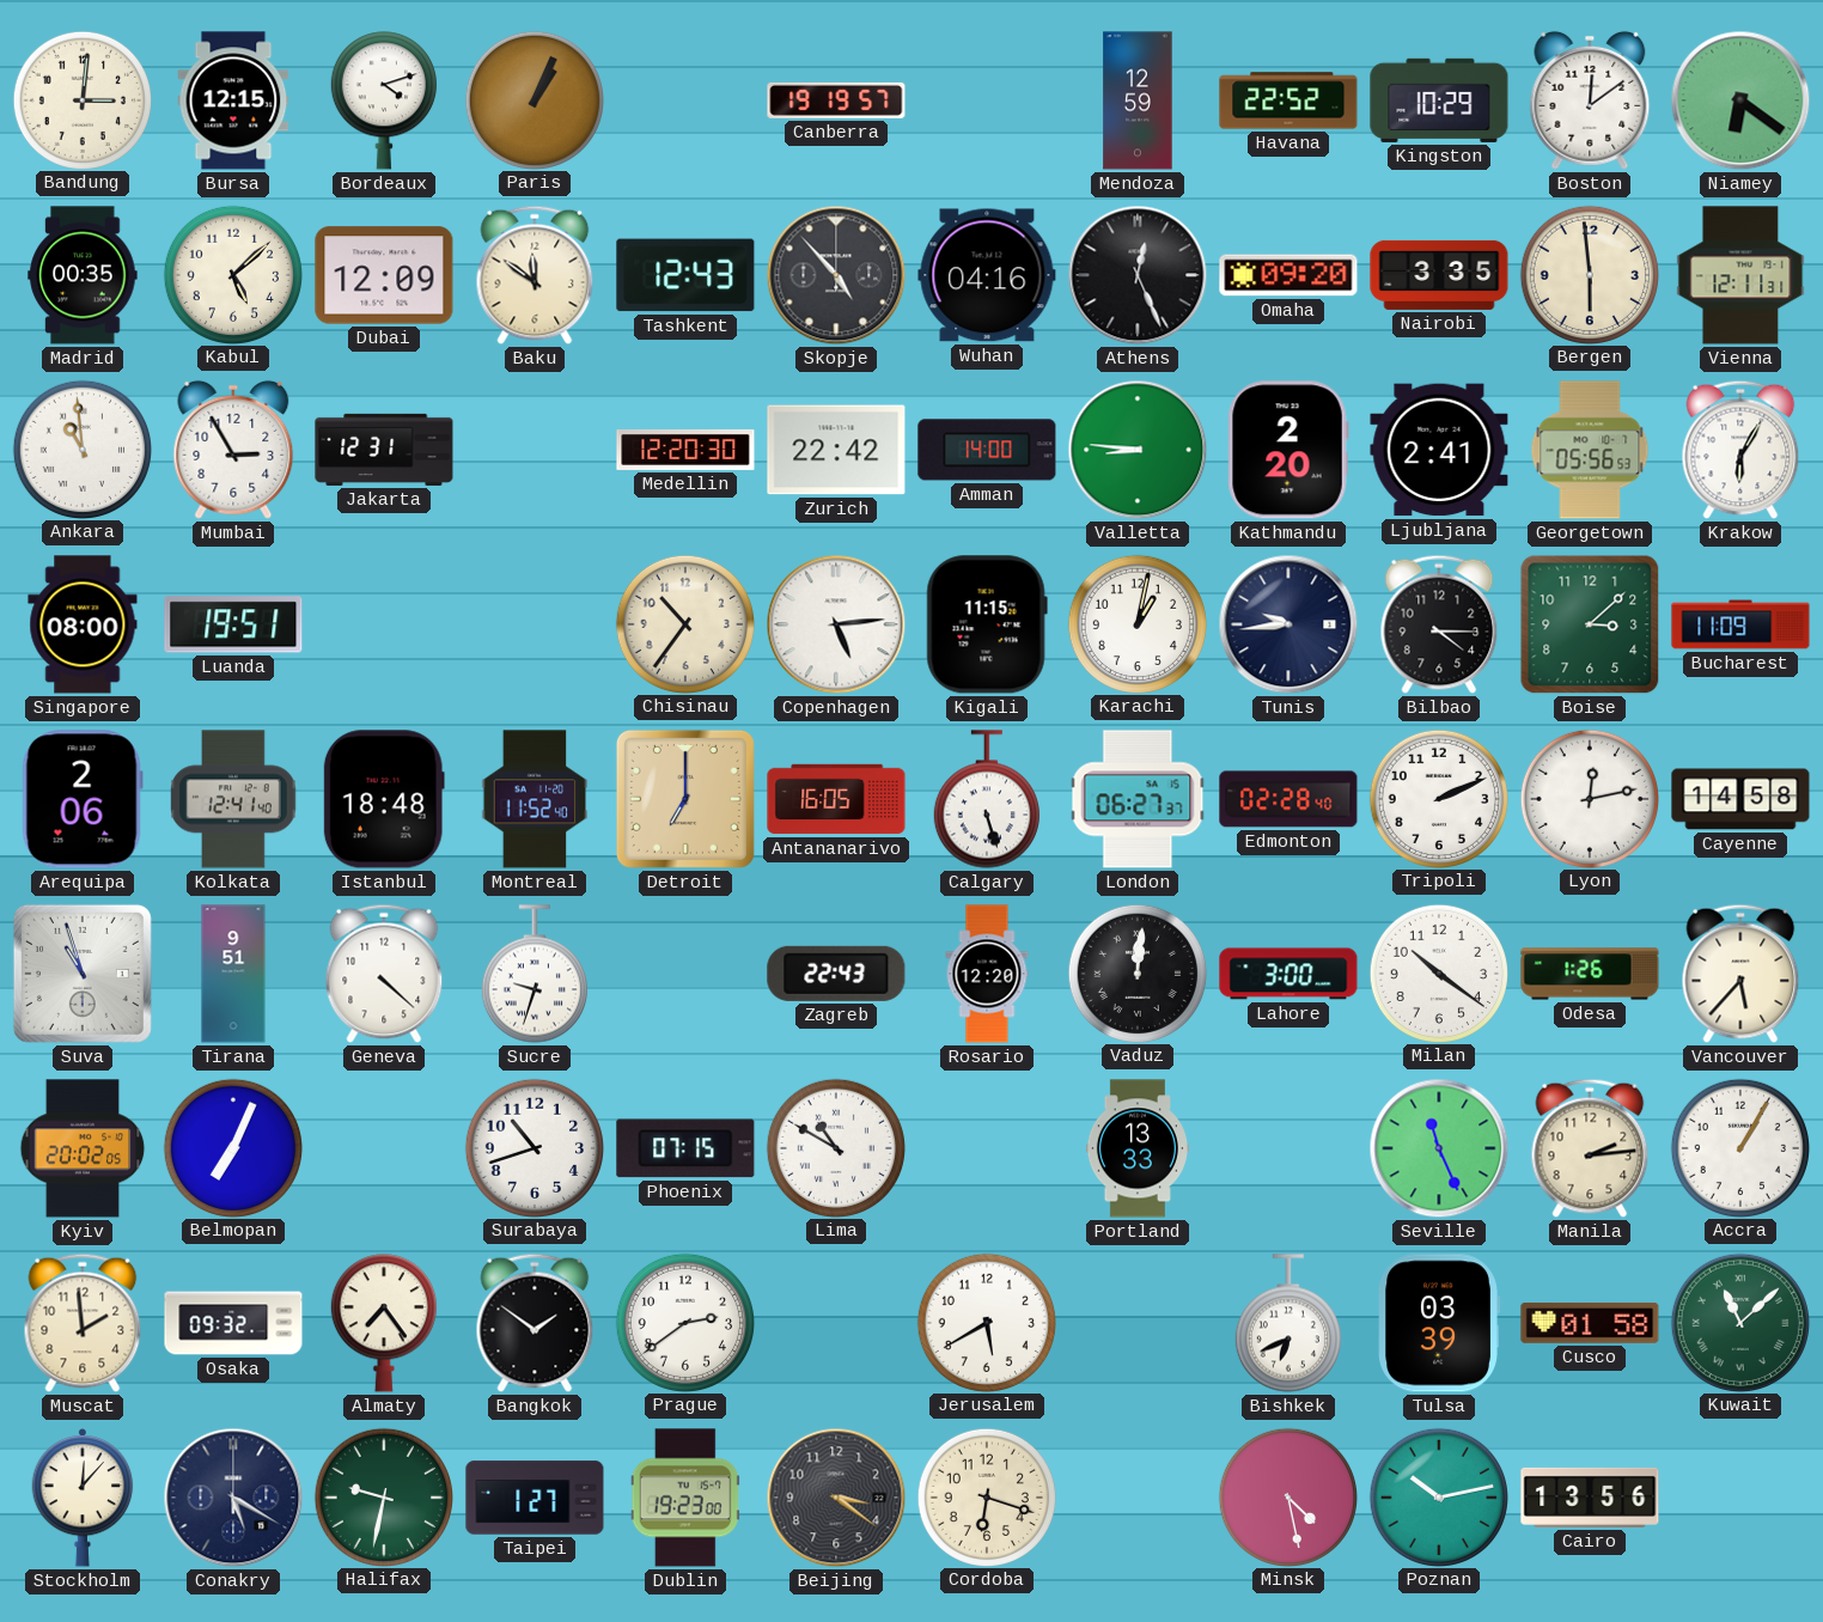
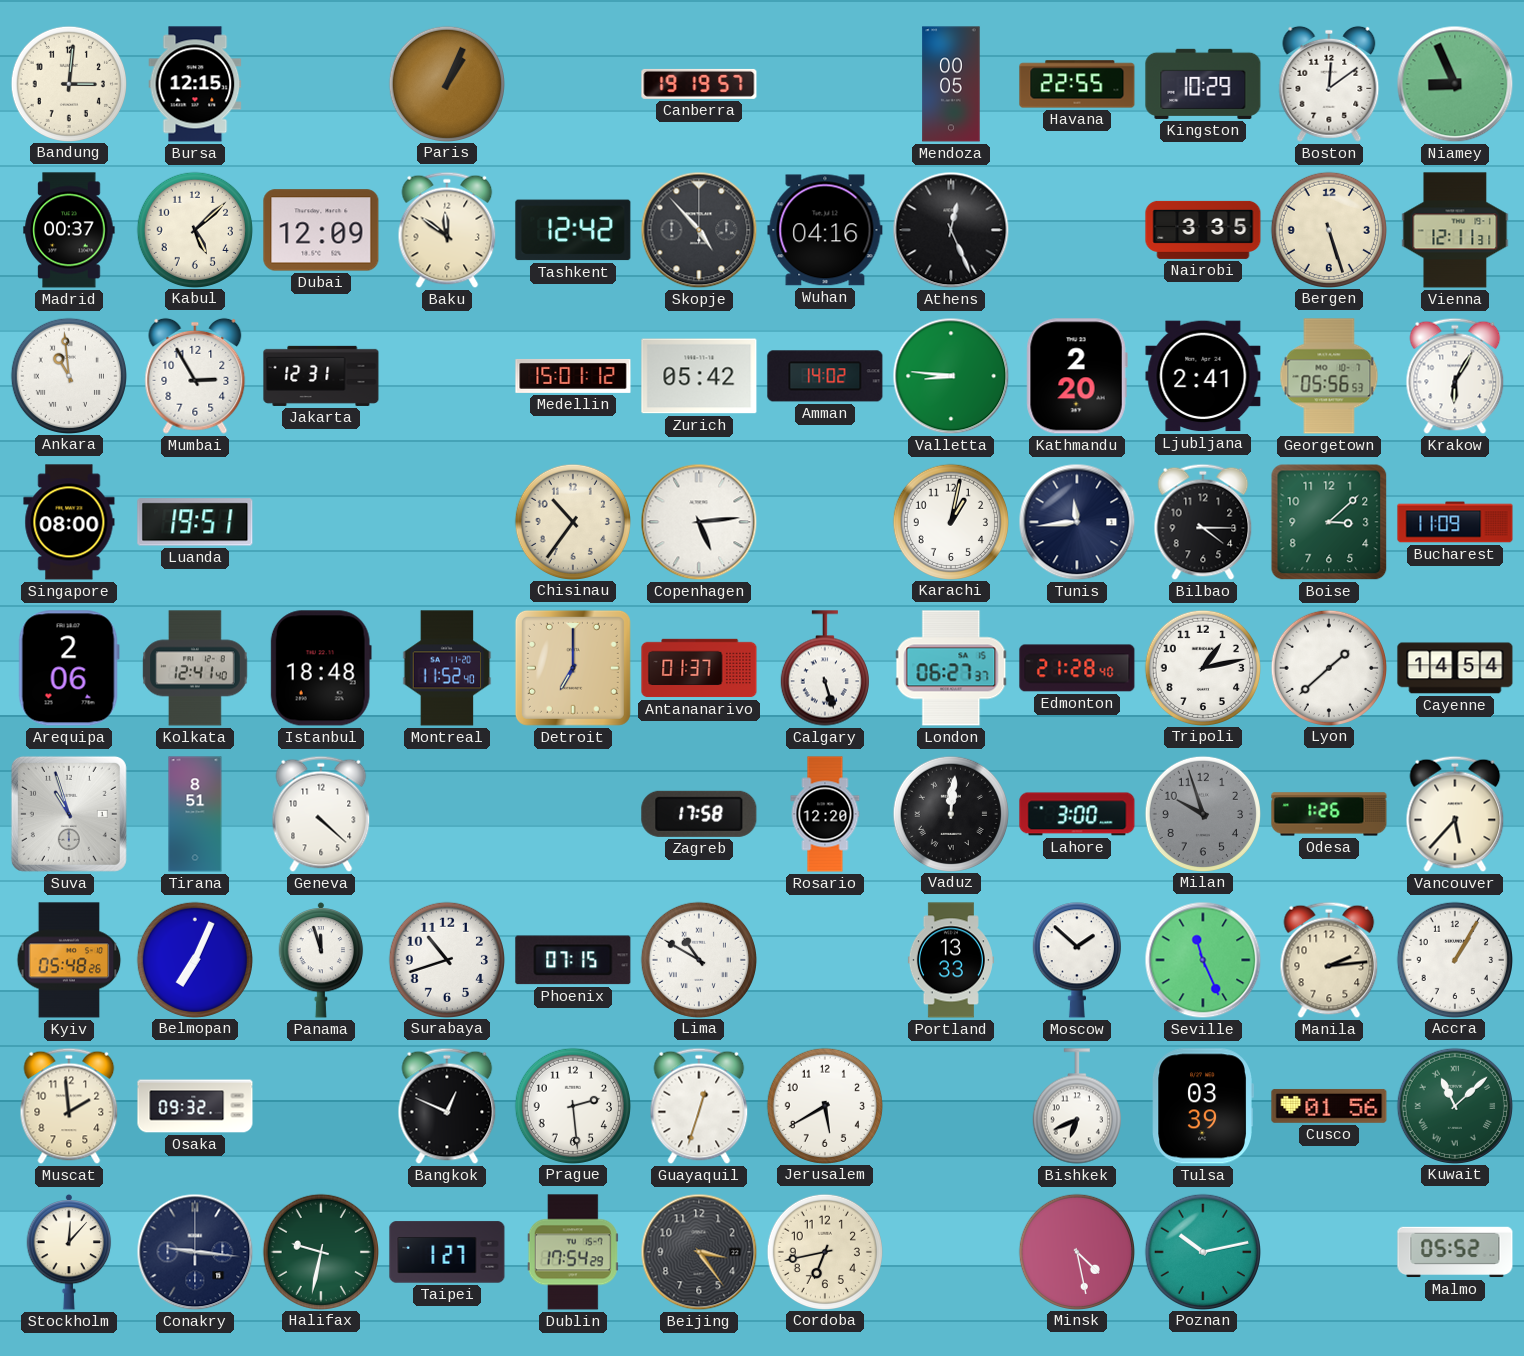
Bordeaux: 4:12 -> none (384, 100)
Mendoza: 12:59 -> 00:05 (951, 84)
Havana: 22:52 -> 22:55 (1077, 84)
Niamey: 6:21 -> 8:56 (1455, 84)
Madrid: 00:35 -> 00:37 (69, 230)
Tashkent: 12:43 -> 12:42 (573, 230)
Omaha: 09:20 -> none (1288, 275)
Bergen: 5:59 -> 5:27 (1328, 229)
Medellin: 12:20 -> 15:01 (573, 376)
Zurich: 22:42 -> 05:42 (699, 376)
Amman: 14:00 -> 14:02 (825, 376)
Kigali: 11:15 -> none (987, 624)
Tunis: 9:44 -> 11:44 (1077, 522)
Antananarivo: 16:05 -> 01:37 (699, 668)
Edmonton: 02:28 -> 21:28 (1077, 668)
Tripoli: 2:11 -> 1:13 (1202, 667)
Lyon: 12:13 -> 1:38 (1328, 667)
Cayenne: 14:58 -> 14:54 (1455, 668)
Tirana: 9:51 -> 8:51 (195, 814)
Sucre: 9:33 -> none (535, 974)
Zagreb: 22:43 -> 17:58 (699, 814)
Milan: 10:21 -> 9:57 (1202, 813)
Milan dial: white -> grey (1202, 813)
Kyiv: 20:02 -> 05:48 (69, 960)
Panama: none -> 11:57 (321, 960)
Moscow: none -> 1:52 (1077, 960)
Almaty: 7:24 -> none (384, 1323)
Bangkok: 1:51 -> 12:49 (447, 1106)
Prague: 2:39 -> 2:29 (572, 1105)
Guayaquil: none -> 12:33 (699, 1106)
Cusco: 01:58 -> 01:56 (1329, 1106)
Conakry: 5:20 -> 9:16 (195, 1252)
Dublin: 19:23 -> 17:54 (573, 1252)
Beijing: 3:21 -> 3:24 (699, 1252)
Cordoba: 6:18 -> 6:43 (824, 1251)
Cairo: 13:56 -> none (1590, 1498)
Malmo: none -> 05:52 (1455, 1252)
